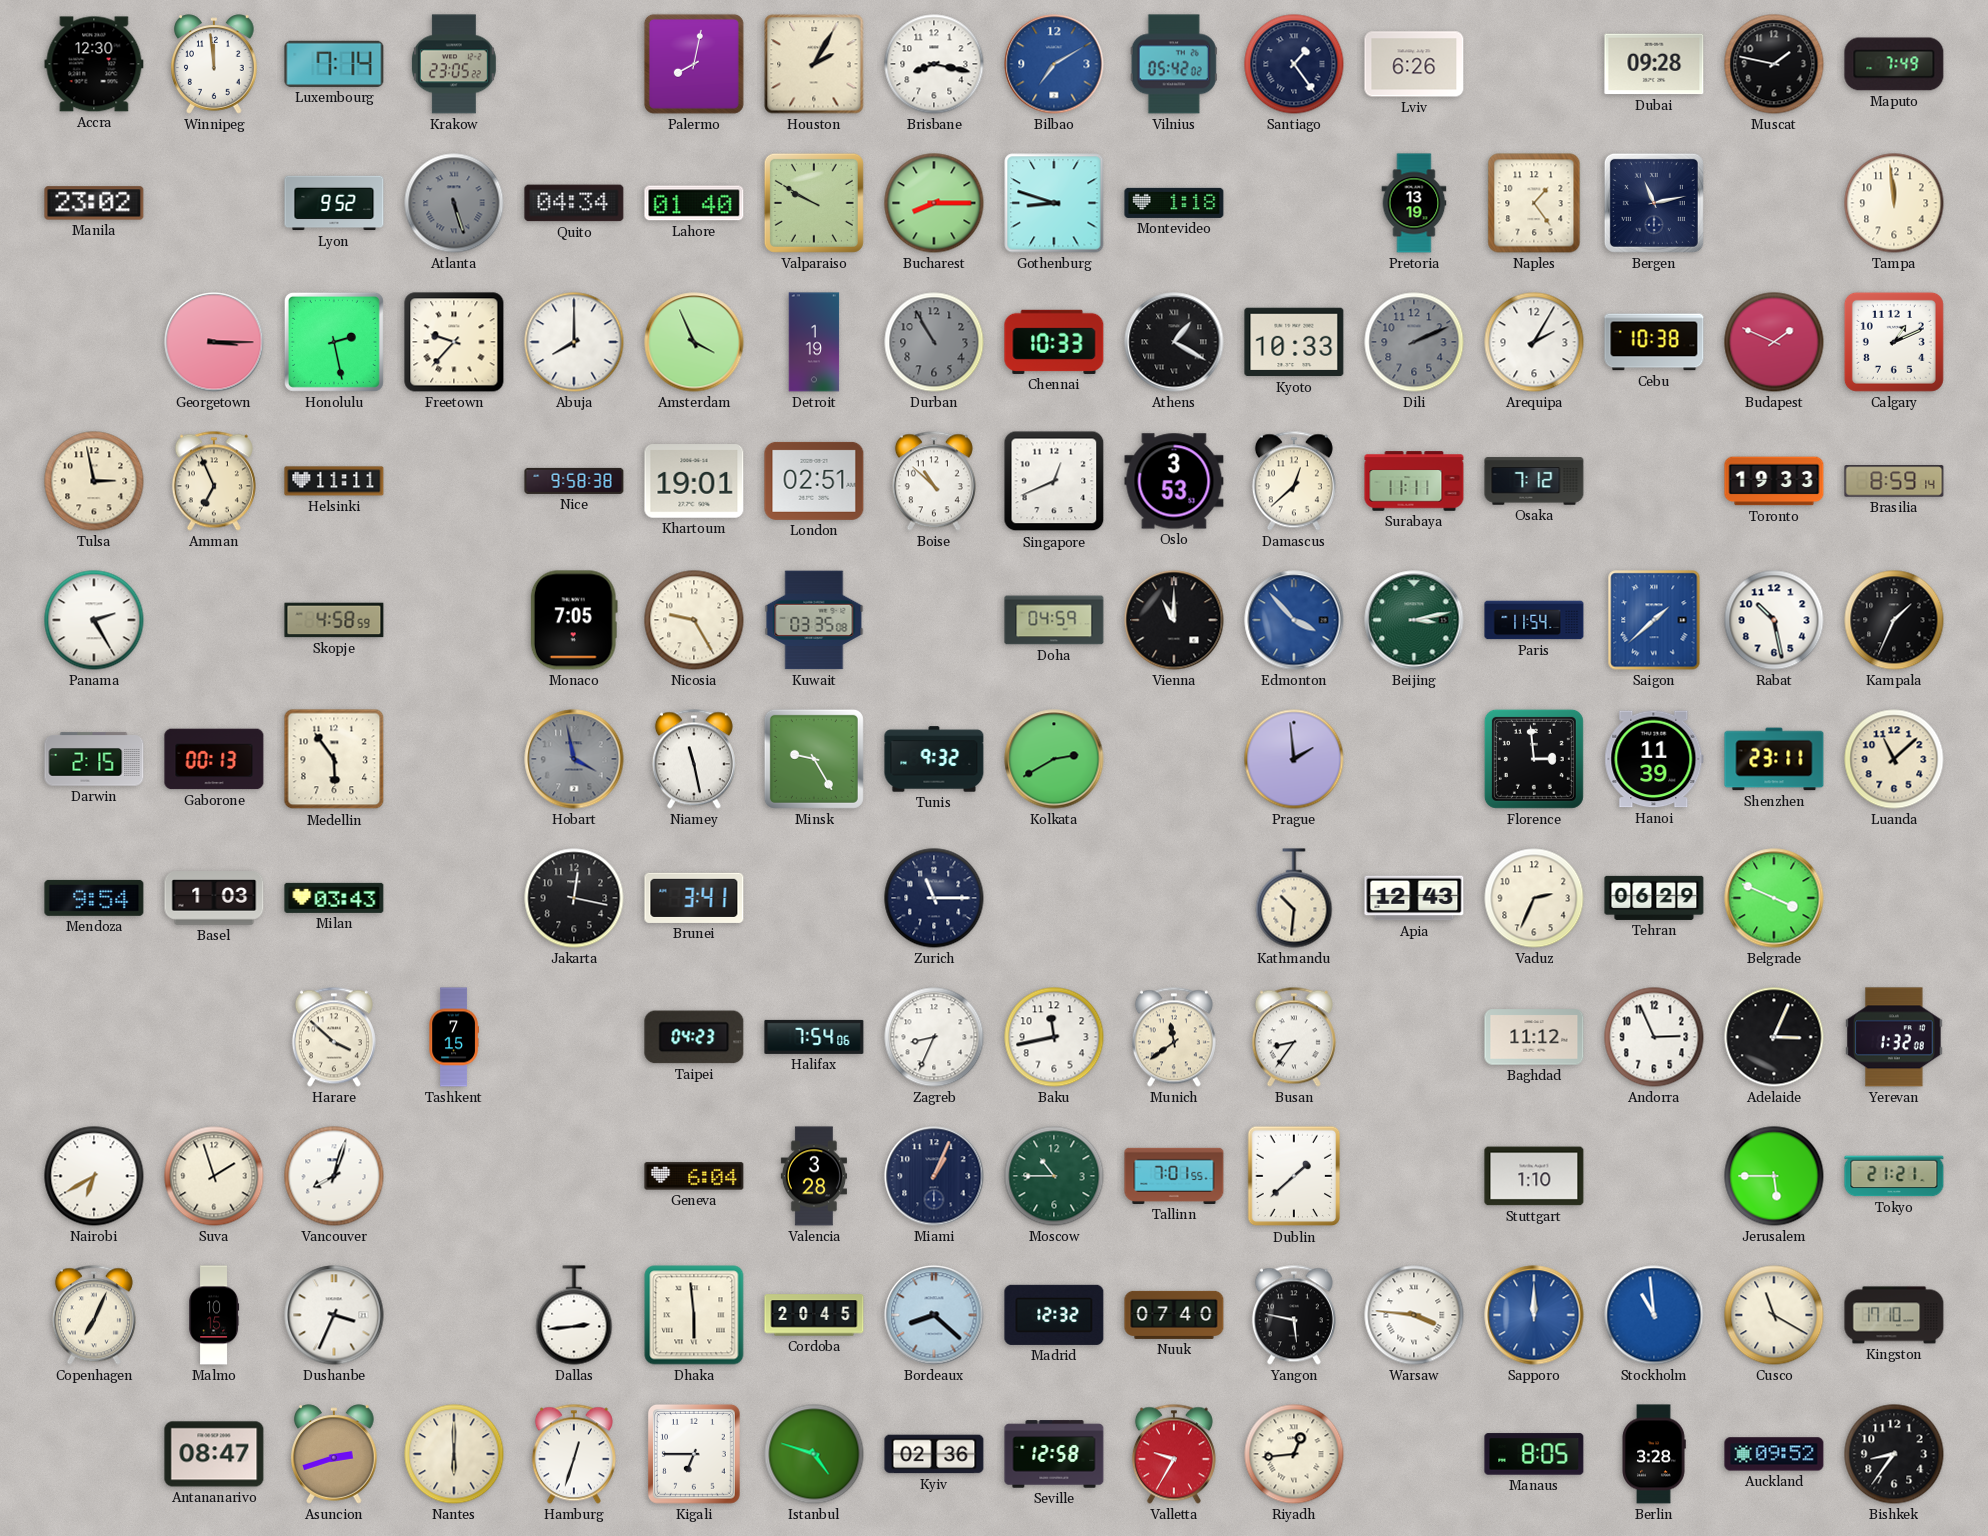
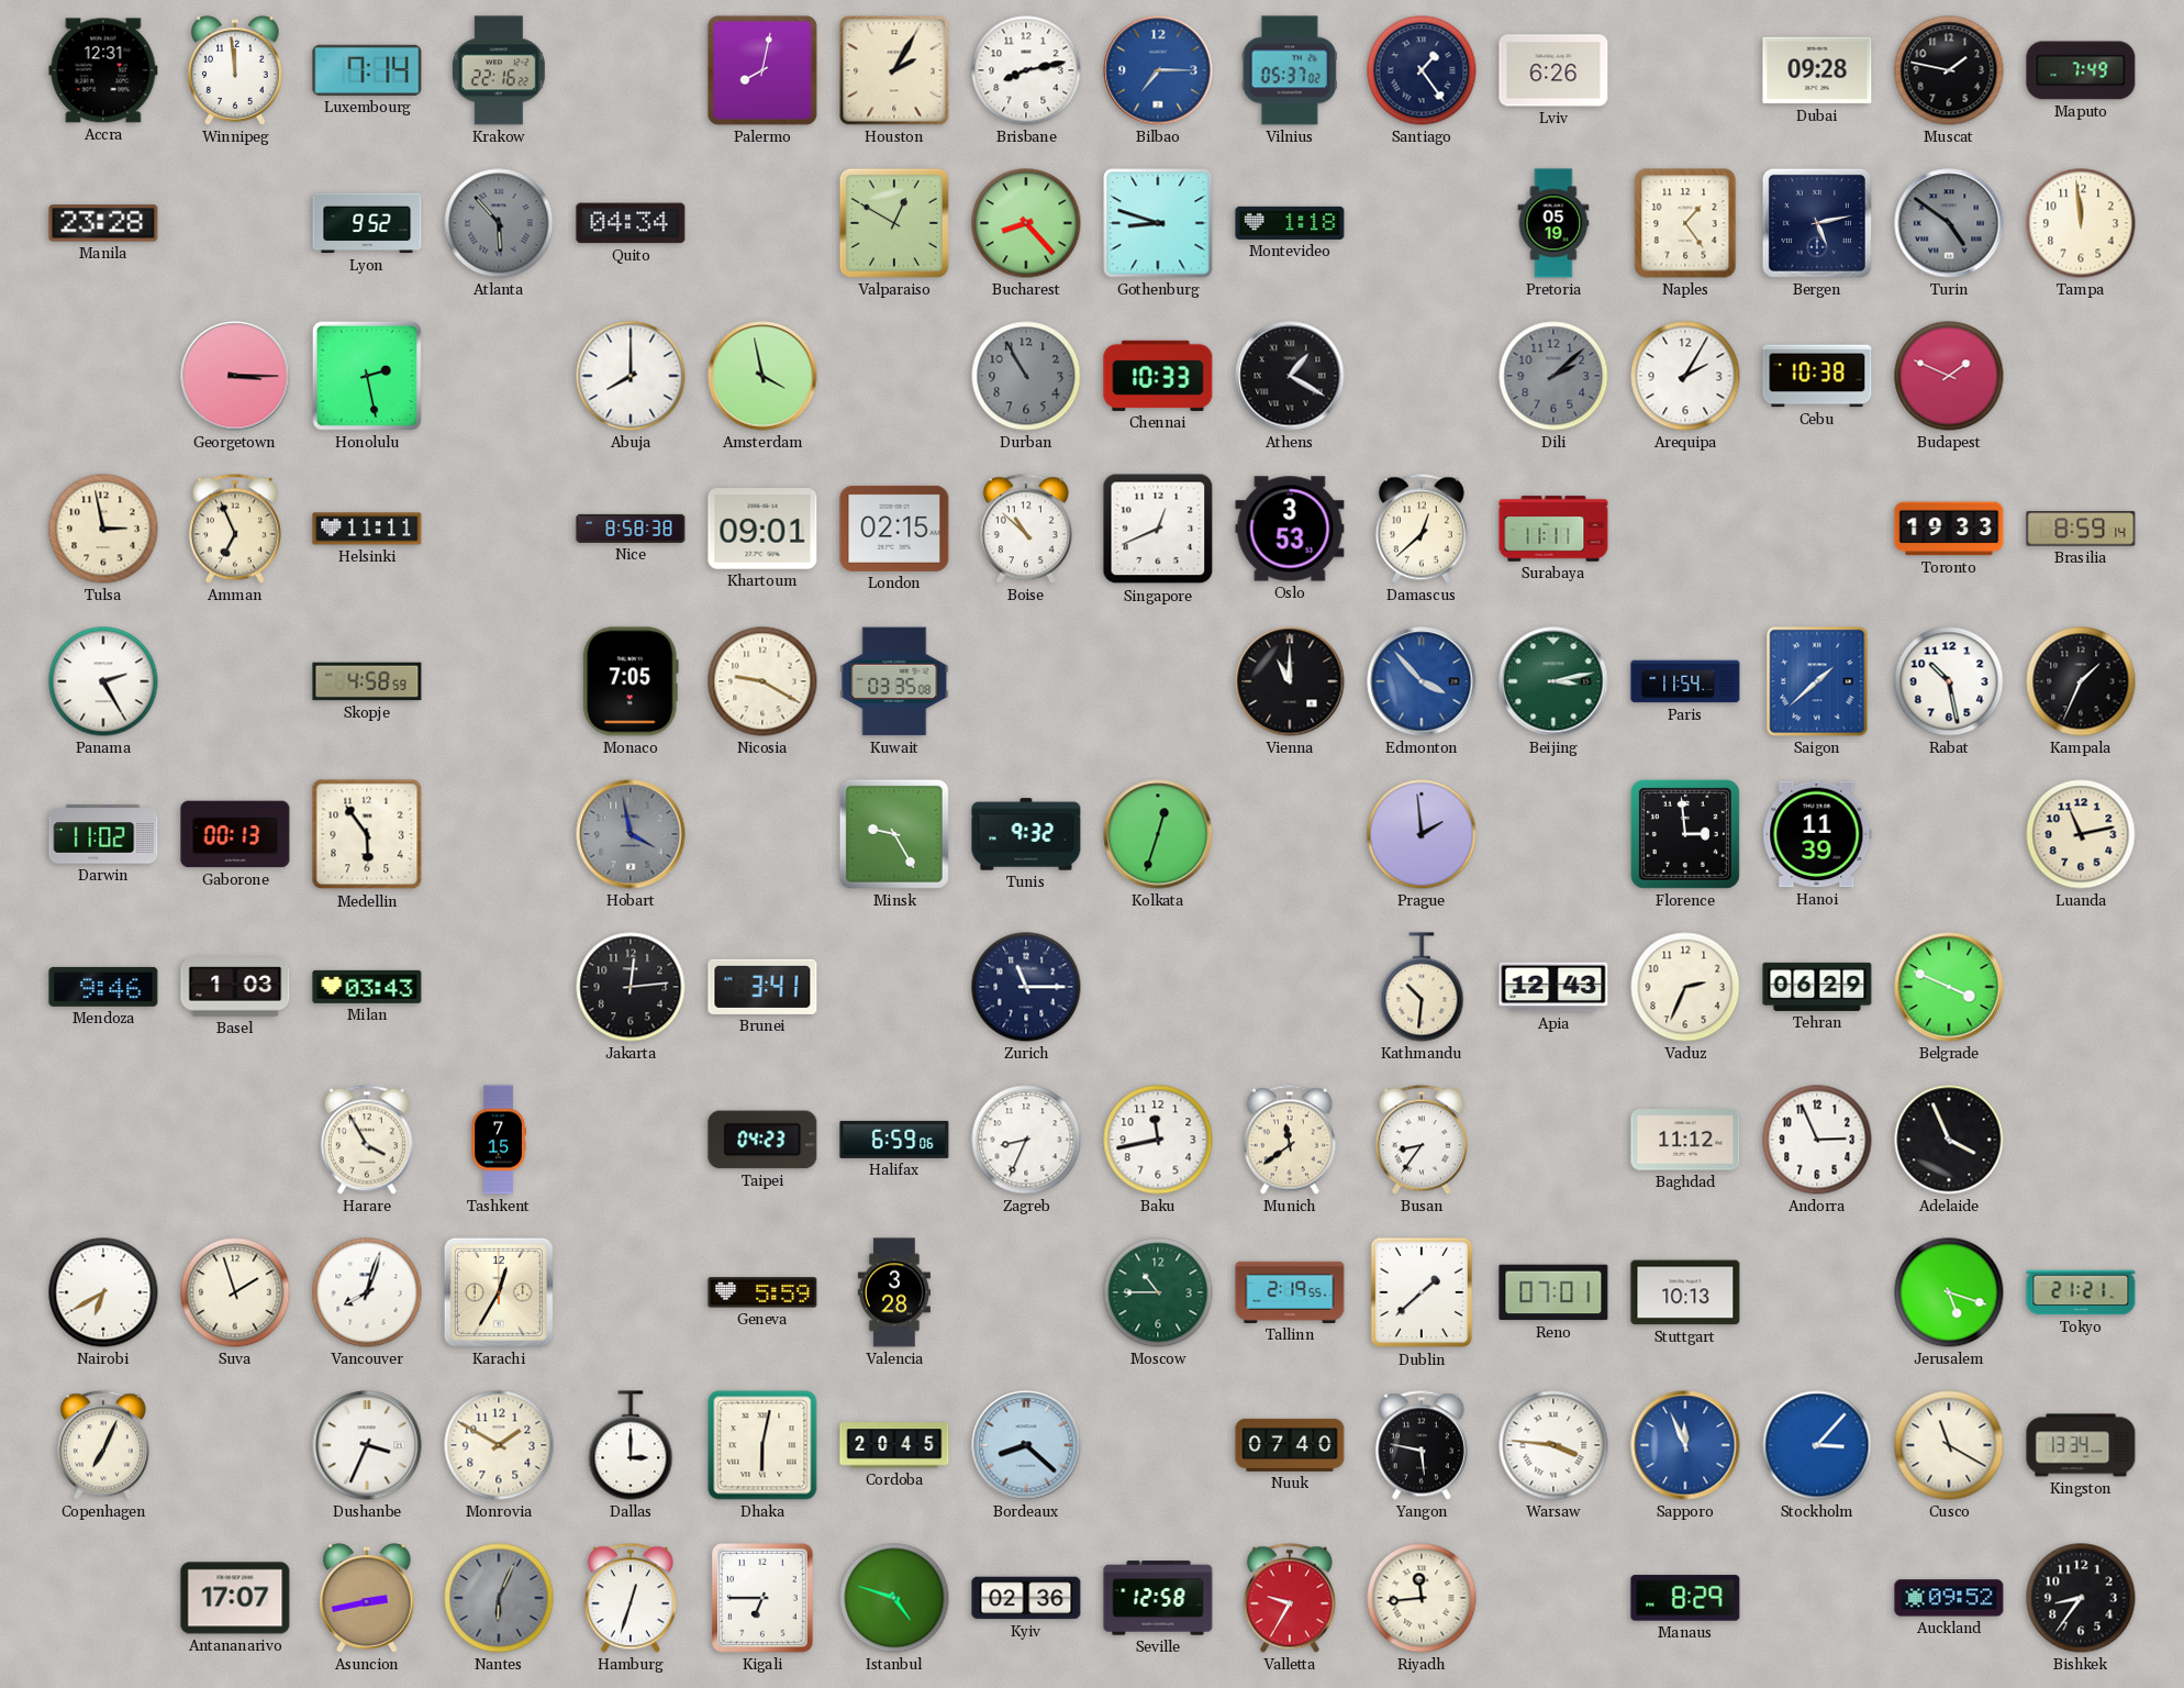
Accra: 12:30 -> 12:31 (103, 70)
Krakow: 23:05 -> 22:16 (499, 70)
Brisbane: 8:17 -> 8:13 (1026, 70)
Bilbao: 7:10 -> 7:15 (1158, 70)
Vilnius: 05:42 -> 05:37 (1290, 70)
Manila: 23:02 -> 23:28 (103, 223)
Atlanta: 5:27 -> 5:53 (499, 223)
Lahore: 01:40 -> none (694, 203)
Valparaiso: 9:50 -> 12:50 (894, 223)
Bucharest: 8:15 -> 8:23 (1026, 223)
Pretoria: 13:19 -> 05:19 (1553, 223)
Bergen: 11:13 -> 5:13 (1817, 223)
Turin: none -> 4:51 (1949, 223)
Freetown: 9:37 -> none (454, 342)
Amsterdam: 3:56 -> 3:58 (762, 376)
Detroit: 1:19 -> none (814, 342)
Kyoto: 10:33 -> none (1294, 342)
Dili: 2:11 -> 2:08 (1553, 376)
Calgary: 1:11 -> none (1894, 342)
Nice: 9:58 -> 8:58 (631, 529)
Khartoum: 19:01 -> 09:01 (762, 529)
London: 02:51 -> 02:15 (894, 529)
Osaka: 7:12 -> none (1534, 481)
Nicosia: 9:25 -> 9:20 (762, 681)
Doha: 04:59 -> none (1054, 620)
Darwin: 2:15 -> 11:02 (103, 834)
Niamey: 11:28 -> none (694, 759)
Kolkata: 2:40 -> 12:33 (1158, 834)
Shenzhen: 23:11 -> none (1774, 759)
Luanda: 11:08 -> 11:13 (2081, 834)
Mendoza: 9:54 -> 9:46 (103, 987)
Jakarta: 12:17 -> 12:14 (631, 987)
Harare: 3:52 -> 3:55 (367, 1140)
Halifax: 7:54 -> 6:59 (894, 1140)
Adelaide: 3:04 -> 3:56 (1949, 1140)
Yerevan: 1:32 -> none (1894, 1037)
Karachi: none -> 12:35 (499, 1292)
Geneva: 6:04 -> 5:59 (762, 1292)
Miami: 1:04 -> none (934, 1176)
Tallinn: 7:01 -> 2:19 (1290, 1292)
Reno: none -> 07:01 (1553, 1292)
Stuttgart: 1:10 -> 10:13 (1685, 1292)
Jerusalem: 5:45 -> 5:18 (1949, 1292)
Malmo: 10:15 -> none (214, 1315)
Monrovia: none -> 1:50 (499, 1445)
Dallas: 2:44 -> 3:00 (631, 1445)
Dhaka: 5:59 -> 6:02 (762, 1445)
Madrid: 12:32 -> none (1054, 1315)
Sapporo: 12:00 -> 11:56 (1685, 1445)
Stockholm: 10:59 -> 3:07 (1817, 1445)
Kingston: 17:10 -> 13:34 (2081, 1445)
Antananarivo: 08:47 -> 17:07 (235, 1598)
Asuncion: 2:42 -> 2:43 (367, 1598)
Nantes: 6:00 -> 6:04 (499, 1598)
Nantes dial: cream -> grey (499, 1598)
Riyadh: 12:44 -> 11:44 (1422, 1598)
Manaus: 8:05 -> 8:29 (1685, 1598)
Berlin: 3:28 -> none (1654, 1454)
